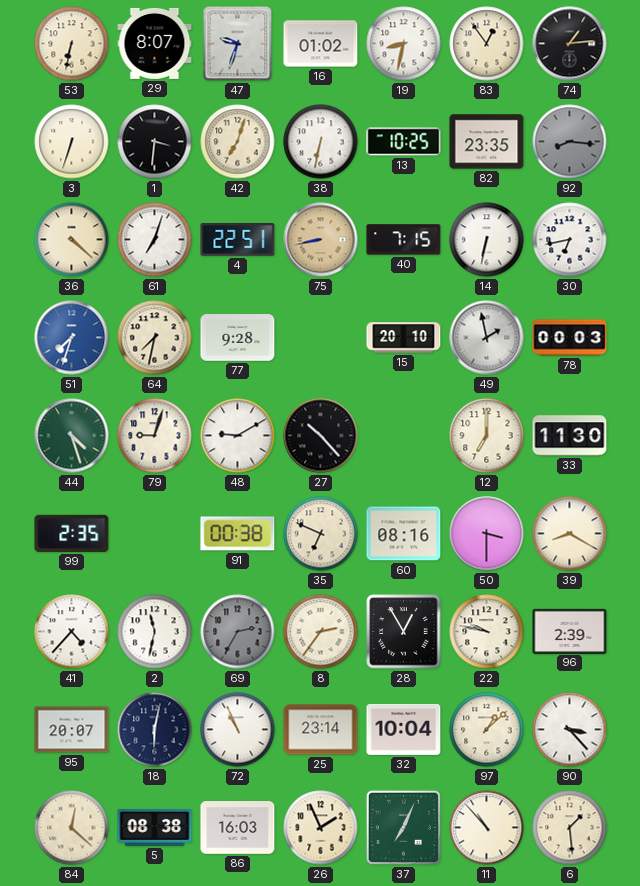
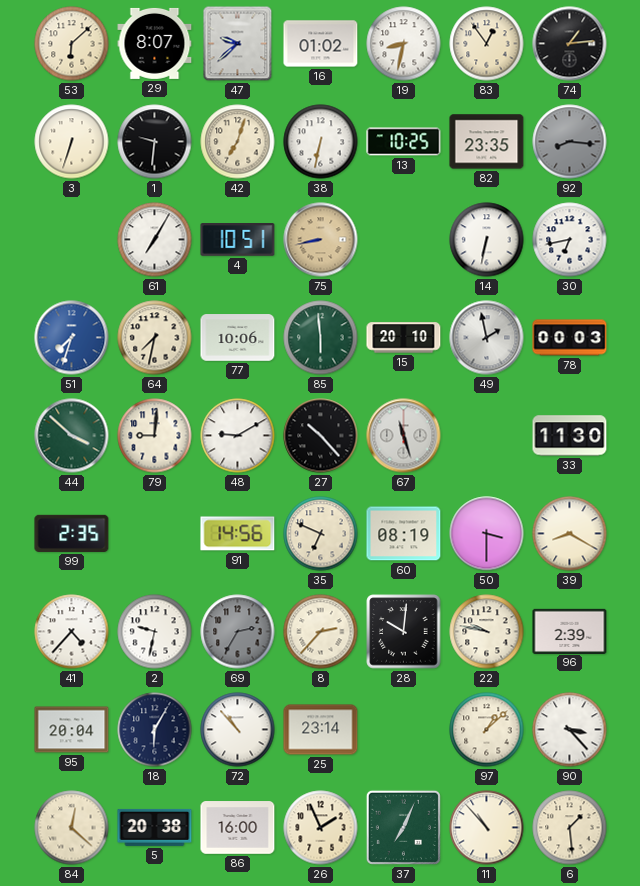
53: 6:32 -> 6:08 (72, 44)
47: 9:33 -> 9:38 (238, 44)
1: 3:31 -> 9:31 (155, 142)
36: 4:22 -> none (72, 240)
61: 7:03 -> 7:05 (155, 240)
4: 22:51 -> 10:51 (238, 240)
40: 7:15 -> none (404, 240)
77: 9:28 -> 10:06 (238, 338)
85: none -> 5:59 (321, 338)
44: 4:27 -> 3:52 (72, 436)
79: 9:03 -> 9:01 (155, 436)
67: none -> 11:27 (404, 436)
12: 7:00 -> none (487, 436)
91: 00:38 -> 14:56 (238, 534)
60: 08:16 -> 08:19 (404, 534)
2: 11:32 -> 9:32 (155, 632)
8: 2:36 -> 2:37 (321, 632)
28: 12:55 -> 10:01 (404, 632)
95: 20:07 -> 20:04 (72, 730)
18: 6:02 -> 6:05 (155, 730)
72: 10:56 -> 10:53 (238, 730)
32: 10:04 -> none (404, 729)
5: 08:38 -> 20:38 (155, 827)
86: 16:03 -> 16:00 (238, 828)
